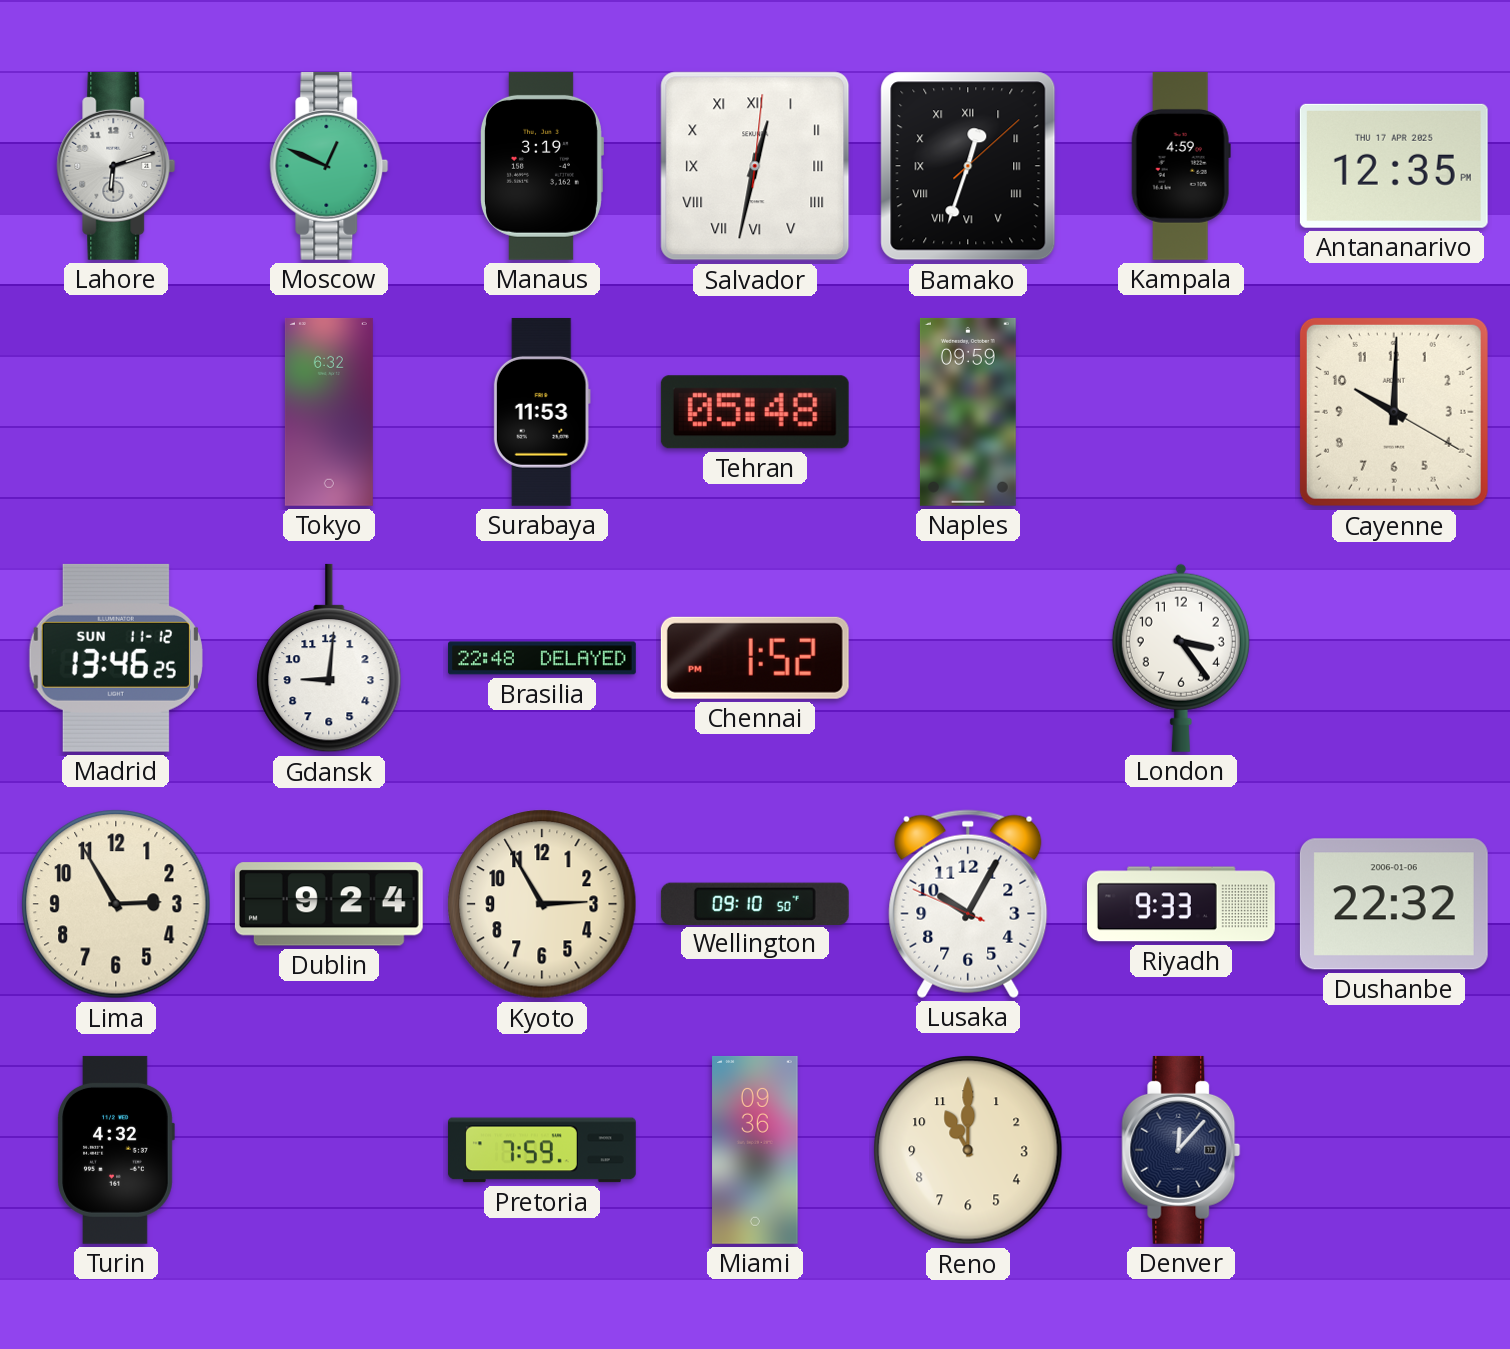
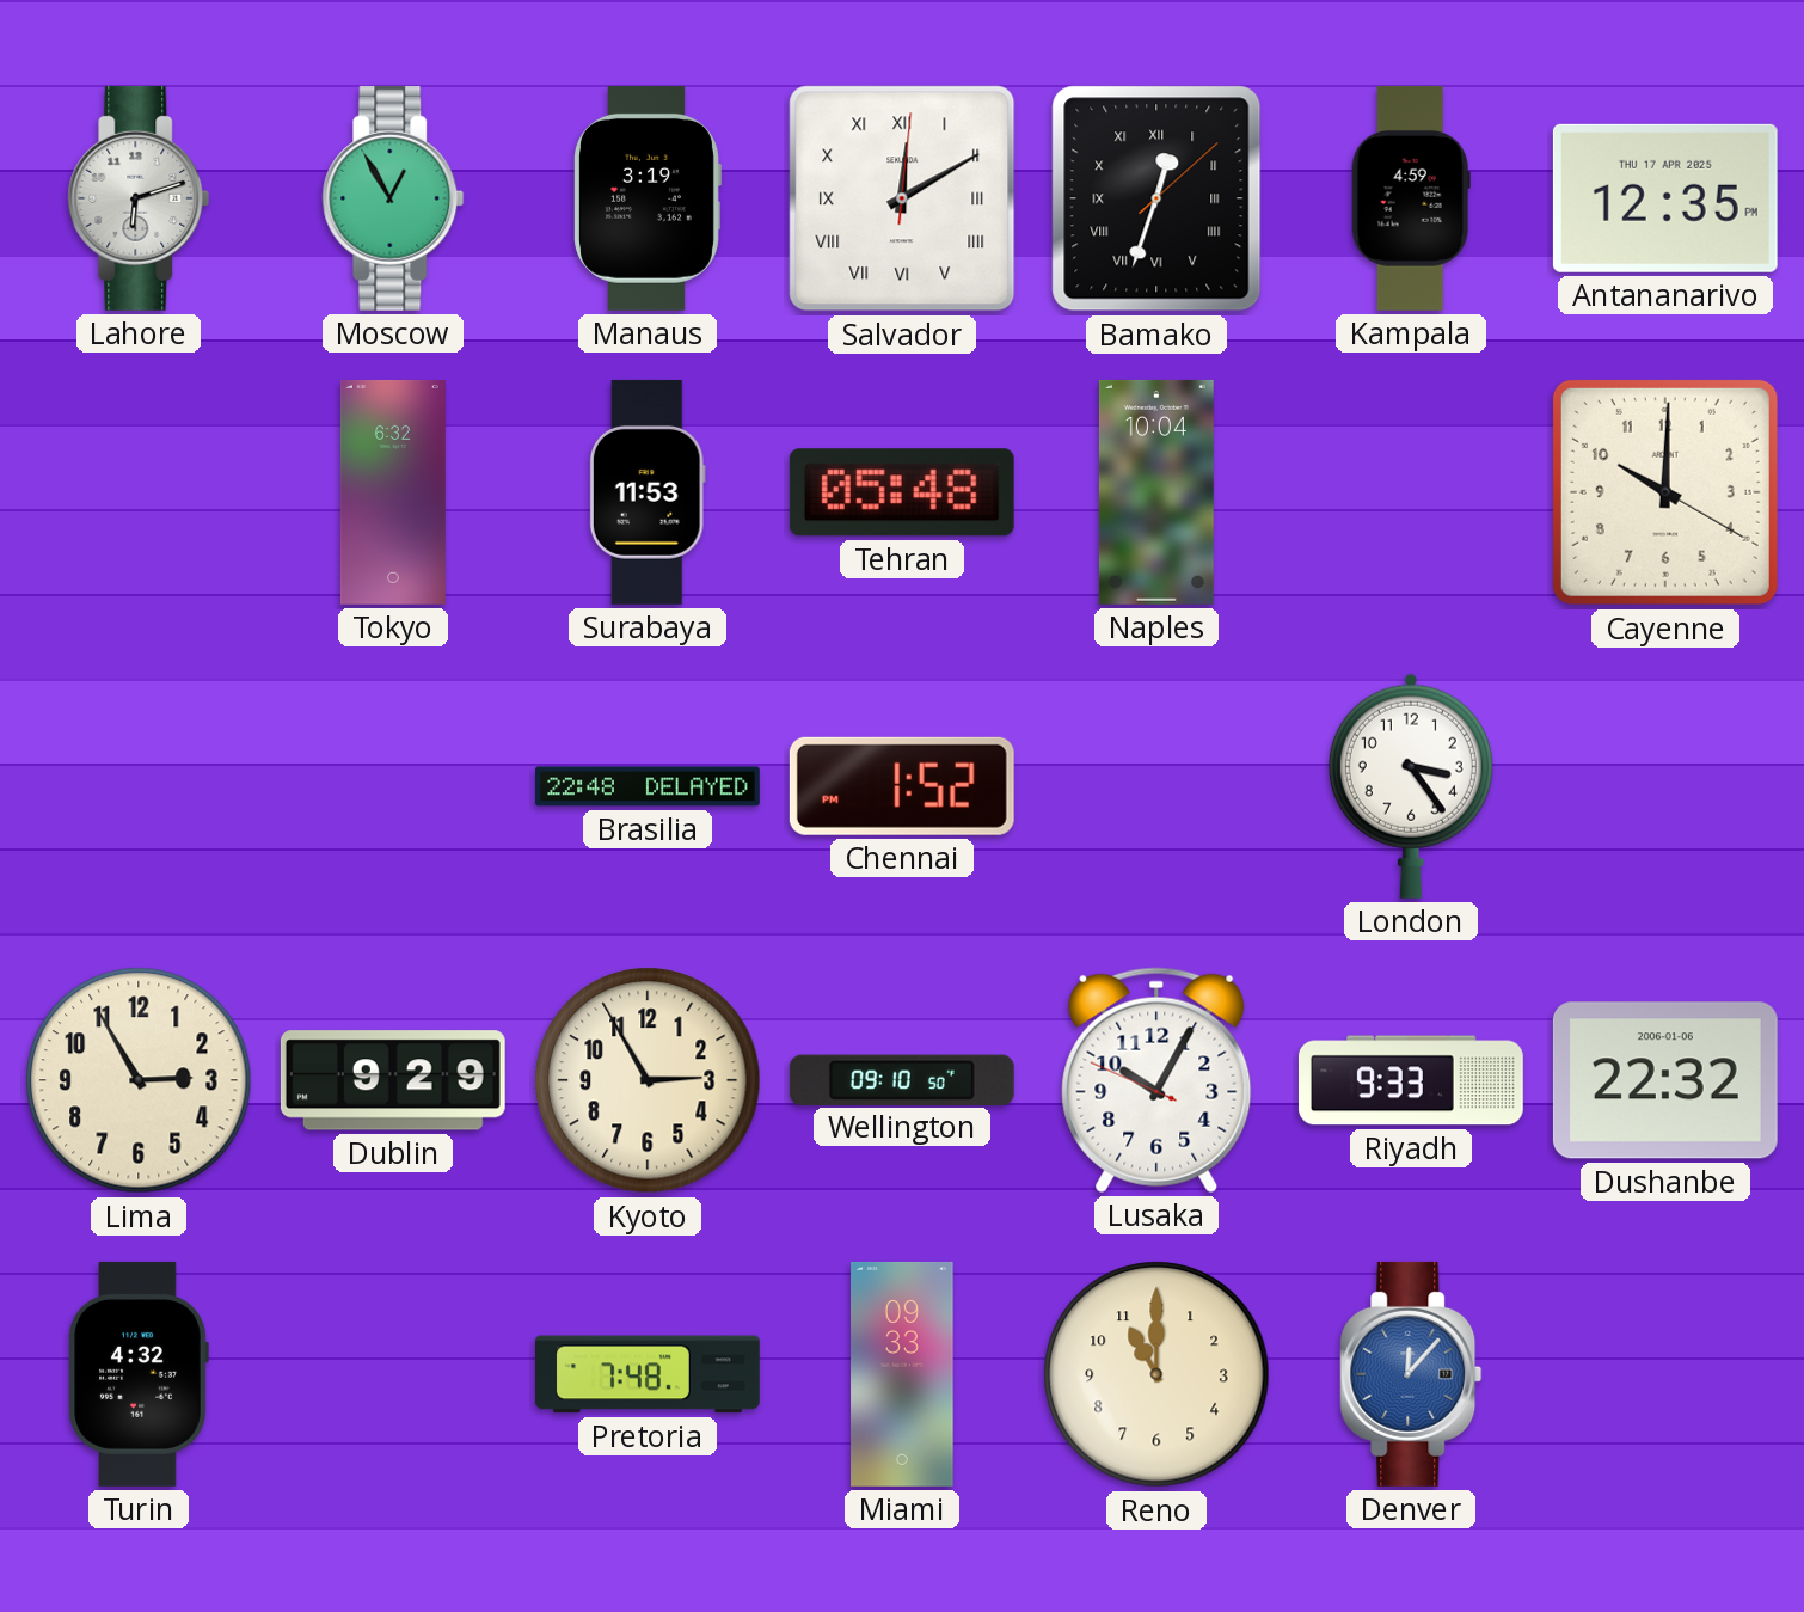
Moscow: 12:49 -> 12:55 (393, 198)
Salvador: 12:32 -> 12:10 (902, 198)
Naples: 09:59 -> 10:04 (1156, 492)
Madrid: 13:46 -> none (116, 658)
Gdansk: 9:01 -> none (329, 658)
Dublin: 9:24 -> 9:29 (393, 1080)
Pretoria: 7:59 -> 7:48 (648, 1374)
Miami: 09:36 -> 09:33 (902, 1374)
Denver dial: navy -> blue (1411, 1374)
